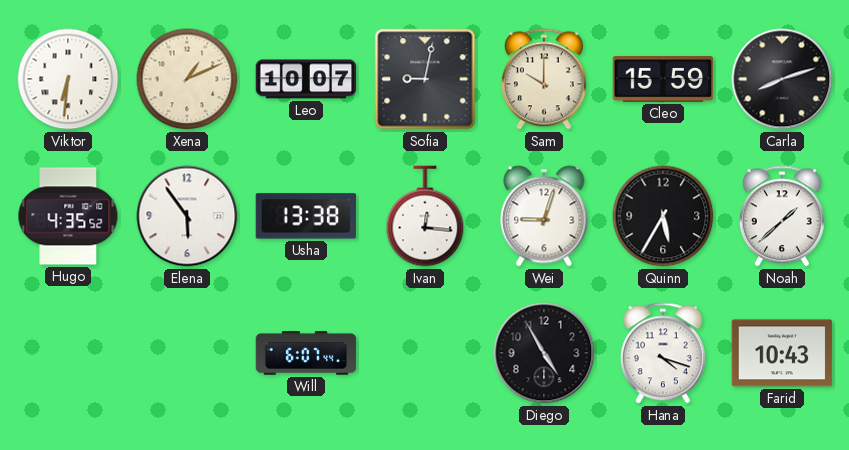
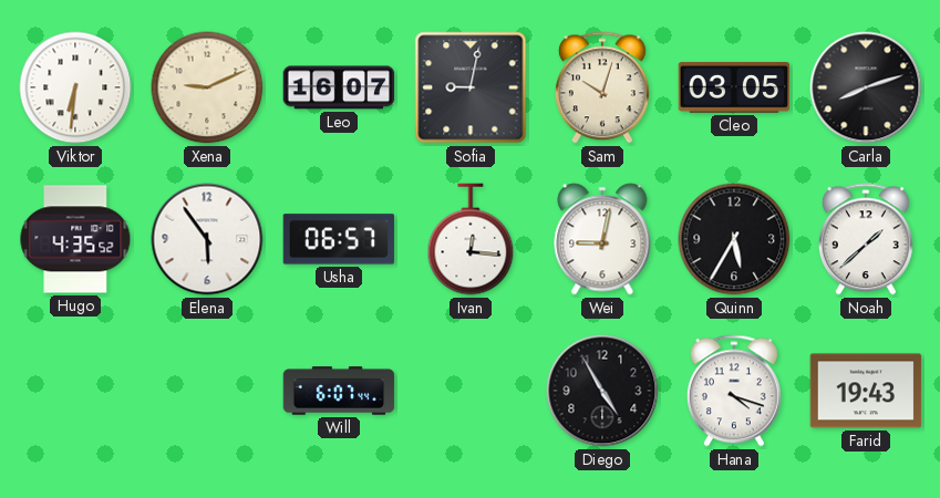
Xena: 1:11 -> 9:11 (207, 87)
Leo: 10:07 -> 16:07 (339, 87)
Sam: 10:00 -> 10:03 (602, 87)
Cleo: 15:59 -> 03:05 (734, 89)
Usha: 13:38 -> 06:57 (339, 239)
Wei: 9:03 -> 9:02 (602, 239)
Farid: 10:43 -> 19:43 (866, 391)
